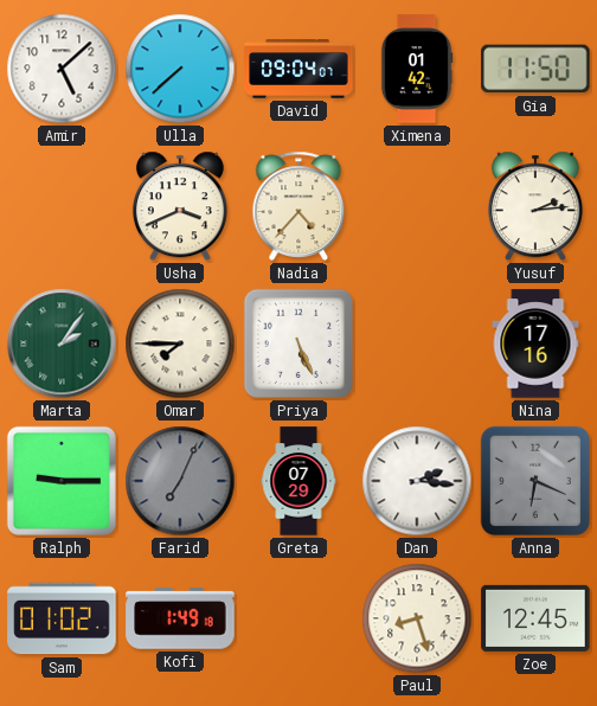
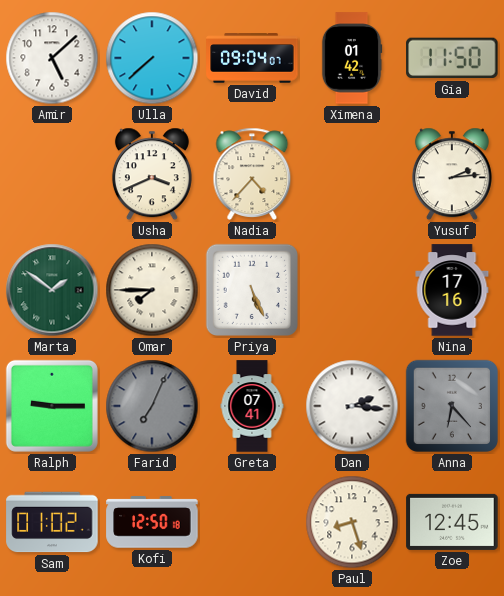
Marta: 2:06 -> 1:51 (52, 290)
Greta: 07:29 -> 07:41 (252, 406)
Anna: 6:19 -> 6:23 (452, 406)
Kofi: 1:49 -> 12:50 (152, 522)
